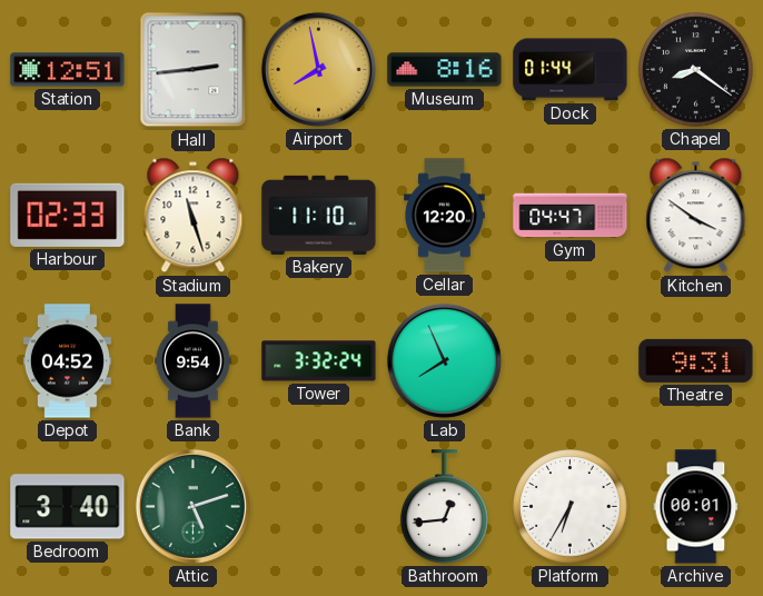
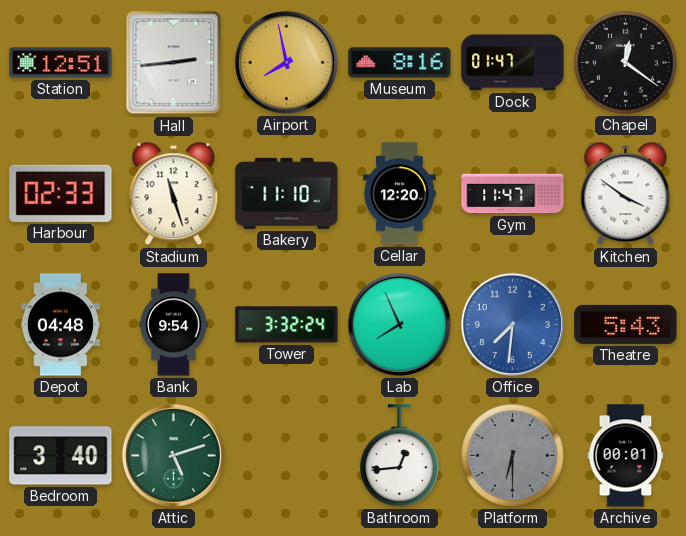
Dock: 01:44 -> 01:47 (513, 63)
Chapel: 8:21 -> 12:21 (626, 63)
Gym: 04:47 -> 11:47 (513, 194)
Depot: 04:52 -> 04:48 (60, 325)
Office: none -> 7:31 (512, 324)
Theatre: 9:31 -> 5:43 (626, 324)
Platform: 6:35 -> 6:30 (513, 456)
Platform dial: white -> grey (513, 456)
